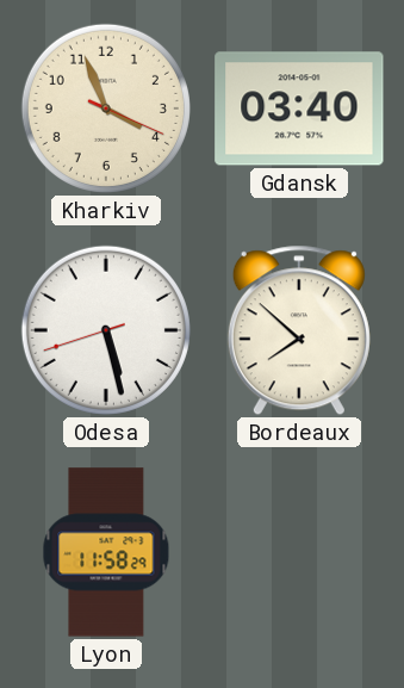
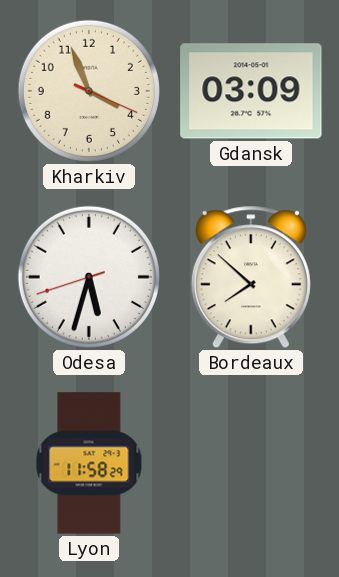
Gdansk: 03:40 -> 03:09 (251, 91)
Odesa: 5:27 -> 5:32 (89, 277)
